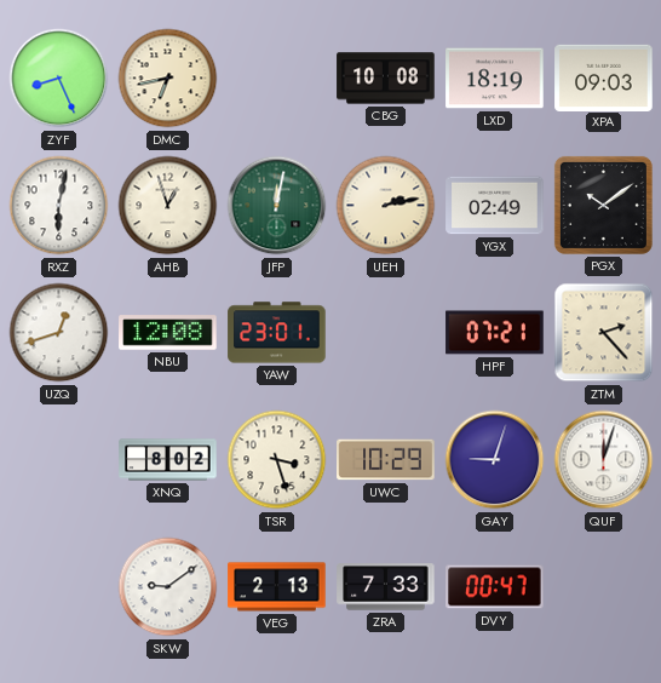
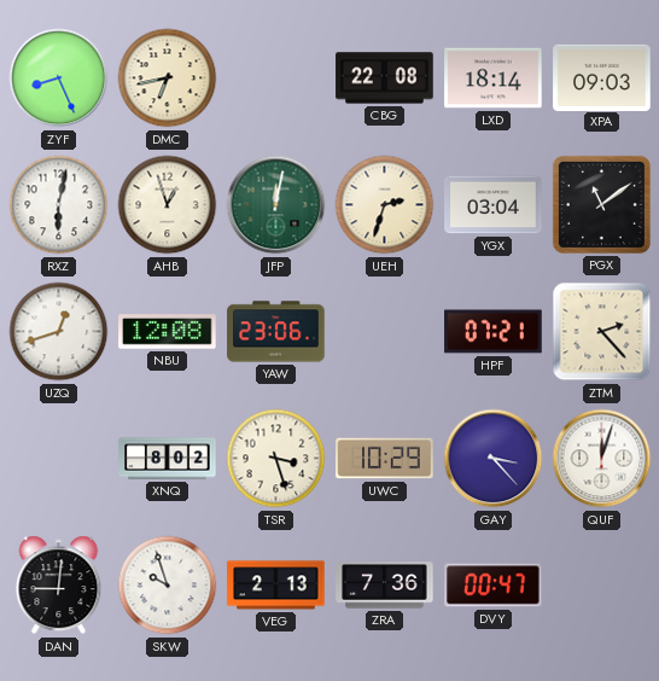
CBG: 10:08 -> 22:08 (385, 78)
LXD: 18:19 -> 18:14 (494, 78)
UEH: 2:13 -> 2:33 (385, 205)
YGX: 02:49 -> 03:04 (494, 205)
PGX: 10:09 -> 11:09 (601, 204)
YAW: 23:01 -> 23:06 (276, 332)
GAY: 9:03 -> 3:23 (494, 459)
DAN: none -> 9:01 (59, 586)
SKW: 9:09 -> 9:57 (168, 586)
ZRA: 7:33 -> 7:36 (385, 586)
